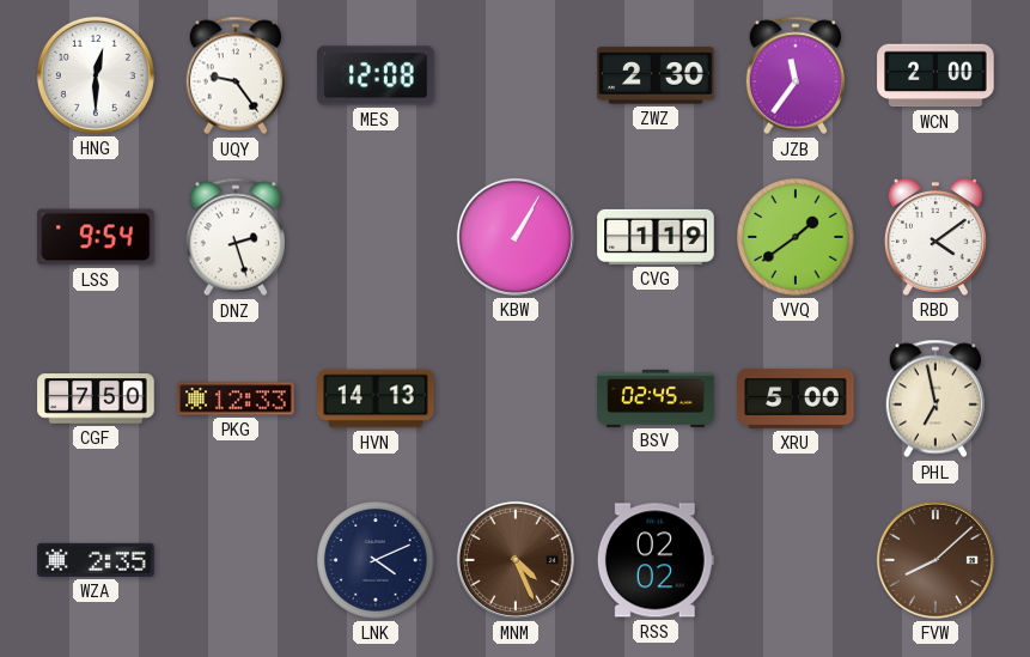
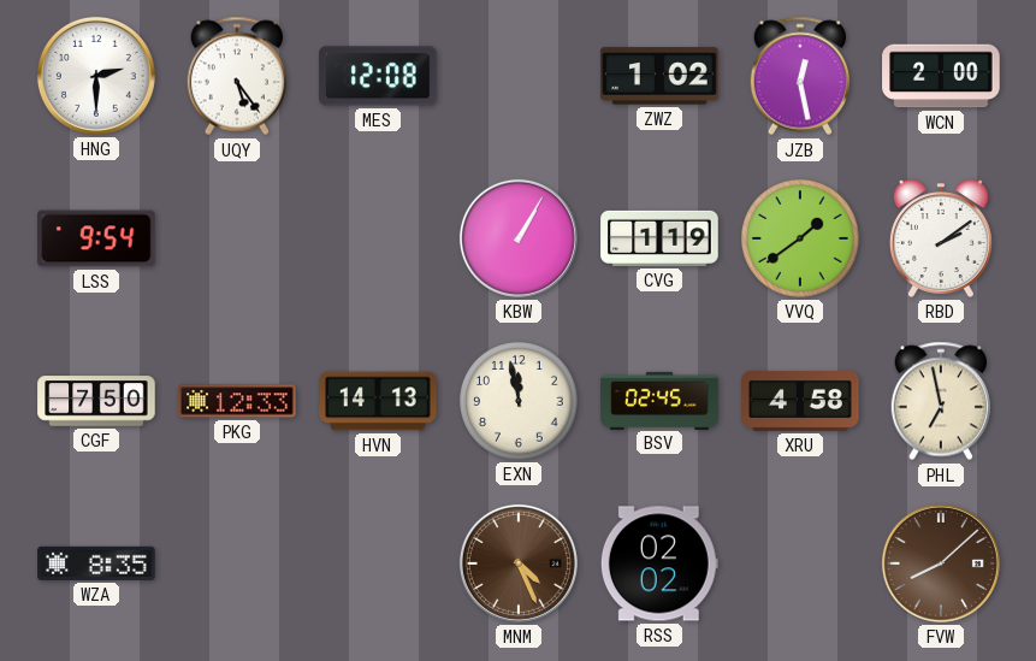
HNG: 12:30 -> 2:30 (96, 76)
UQY: 9:24 -> 5:24 (236, 76)
ZWZ: 2:30 -> 1:02 (659, 76)
JZB: 11:36 -> 12:28 (799, 76)
DNZ: 2:27 -> none (234, 237)
RBD: 4:09 -> 2:09 (941, 238)
EXN: none -> 11:58 (519, 401)
XRU: 5:00 -> 4:58 (800, 401)
WZA: 2:35 -> 8:35 (96, 563)
LNK: 4:11 -> none (376, 560)
